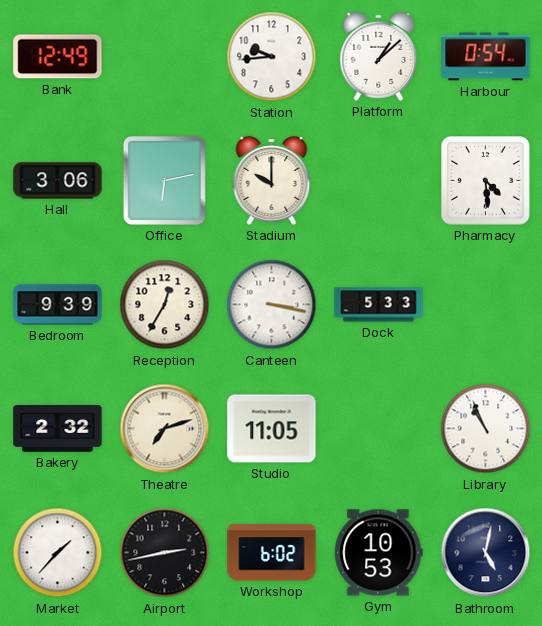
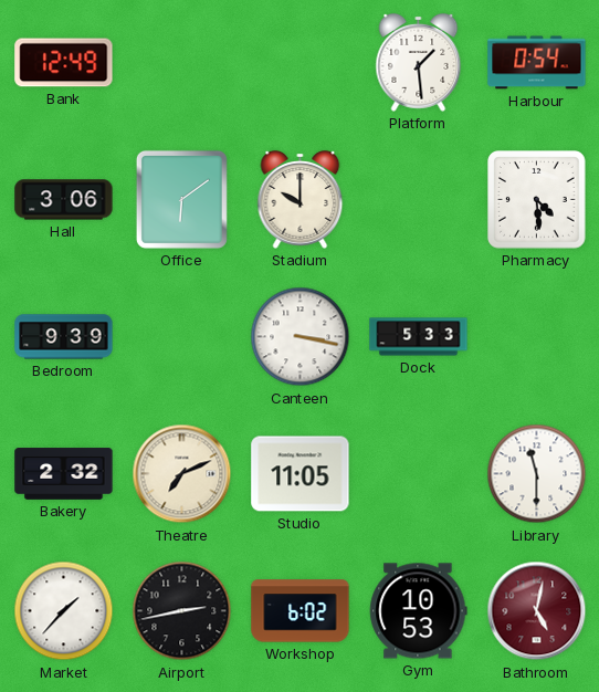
Station: 9:44 -> none (272, 57)
Platform: 1:08 -> 1:29 (419, 62)
Office: 6:13 -> 6:09 (181, 199)
Reception: 12:35 -> none (165, 305)
Theatre: 7:12 -> 7:11 (182, 474)
Library: 10:56 -> 11:30 (537, 474)
Bathroom dial: navy -> burgundy (537, 611)
